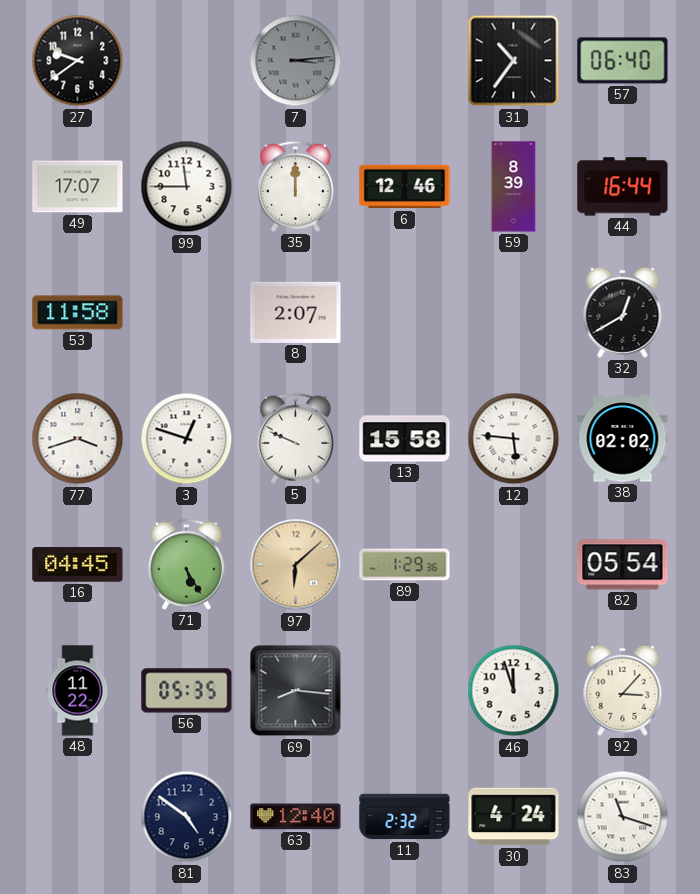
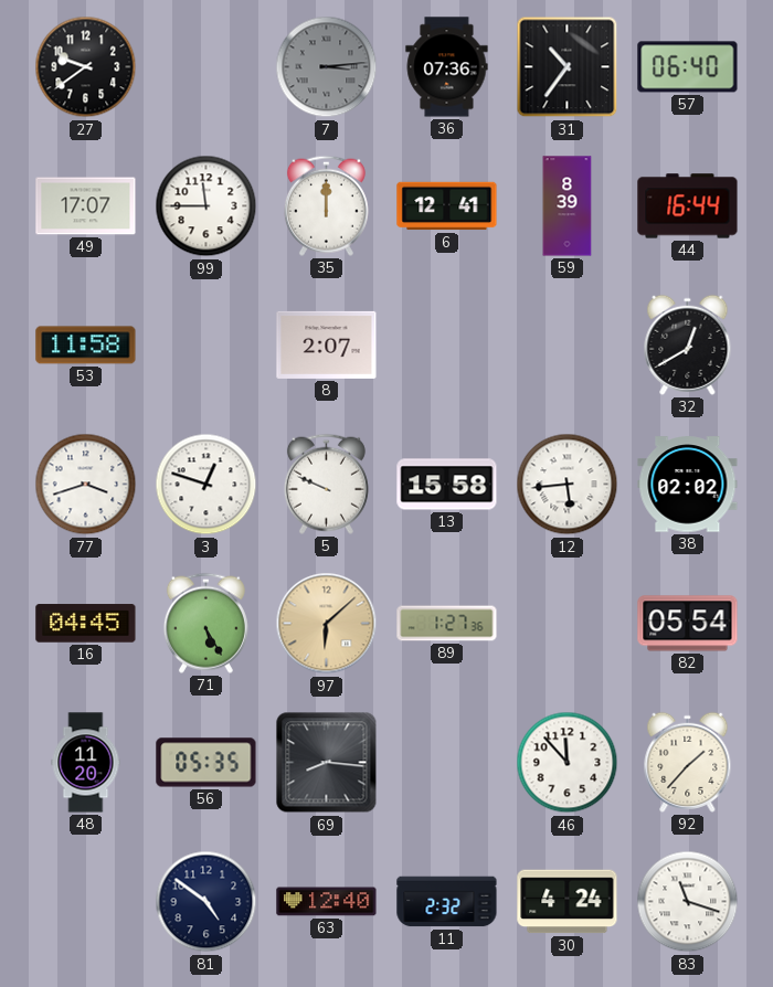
36: none -> 07:36 (447, 67)
6: 12:46 -> 12:41 (447, 206)
12: 5:46 -> 5:44 (568, 485)
89: 1:29 -> 1:27 (447, 624)
48: 11:22 -> 11:20 (86, 763)
46: 11:57 -> 11:53 (568, 763)
92: 3:07 -> 1:37 (688, 762)
